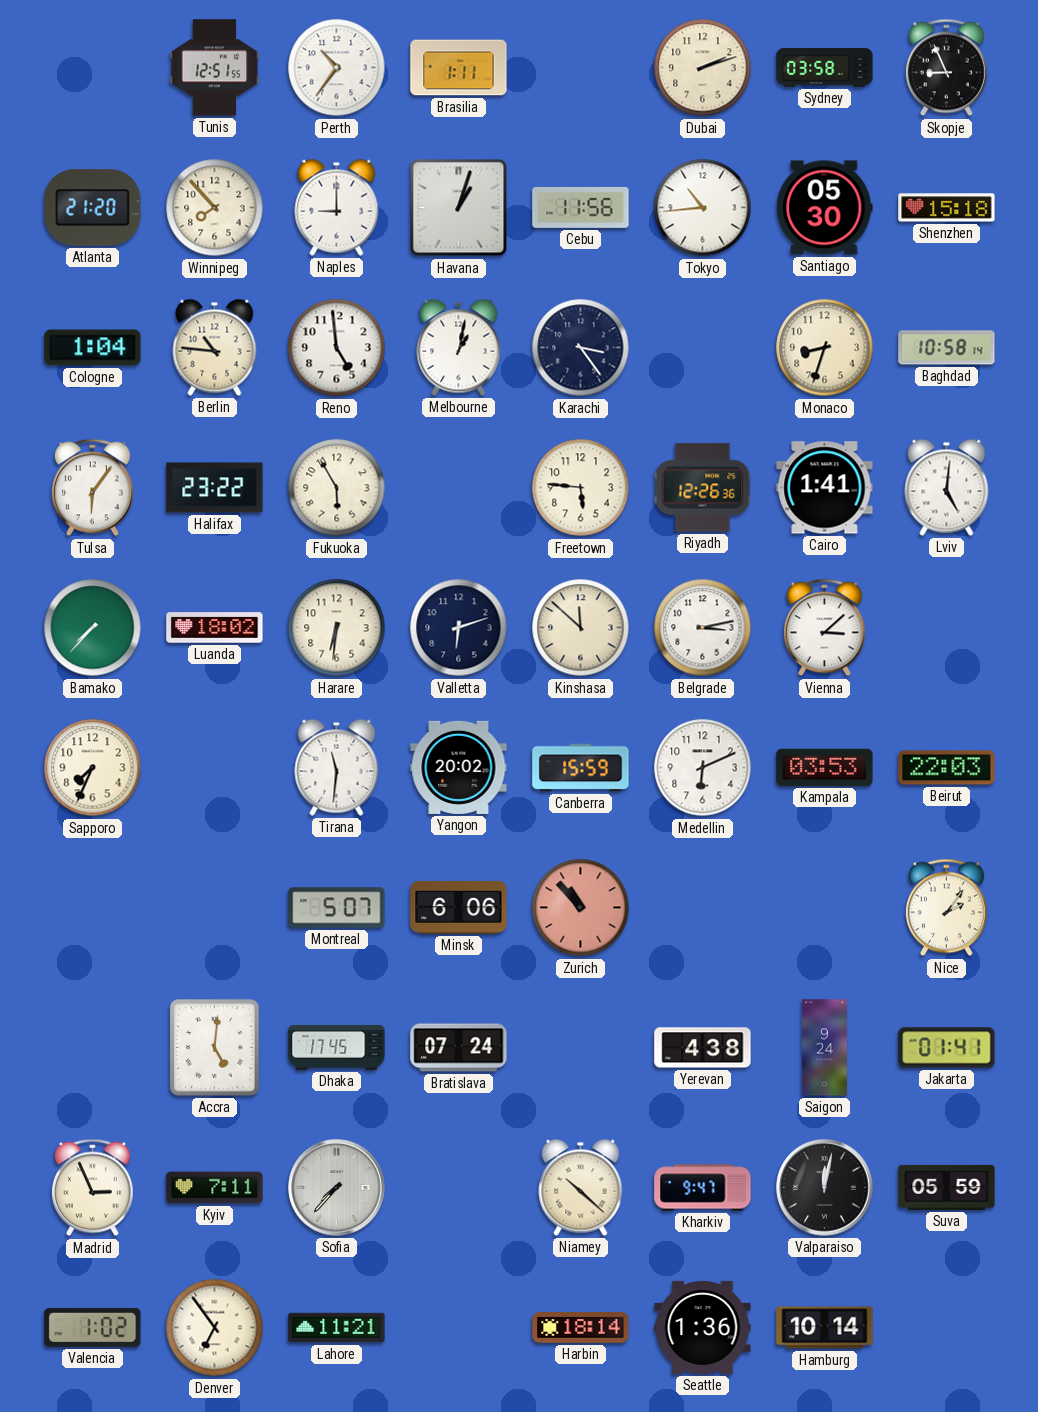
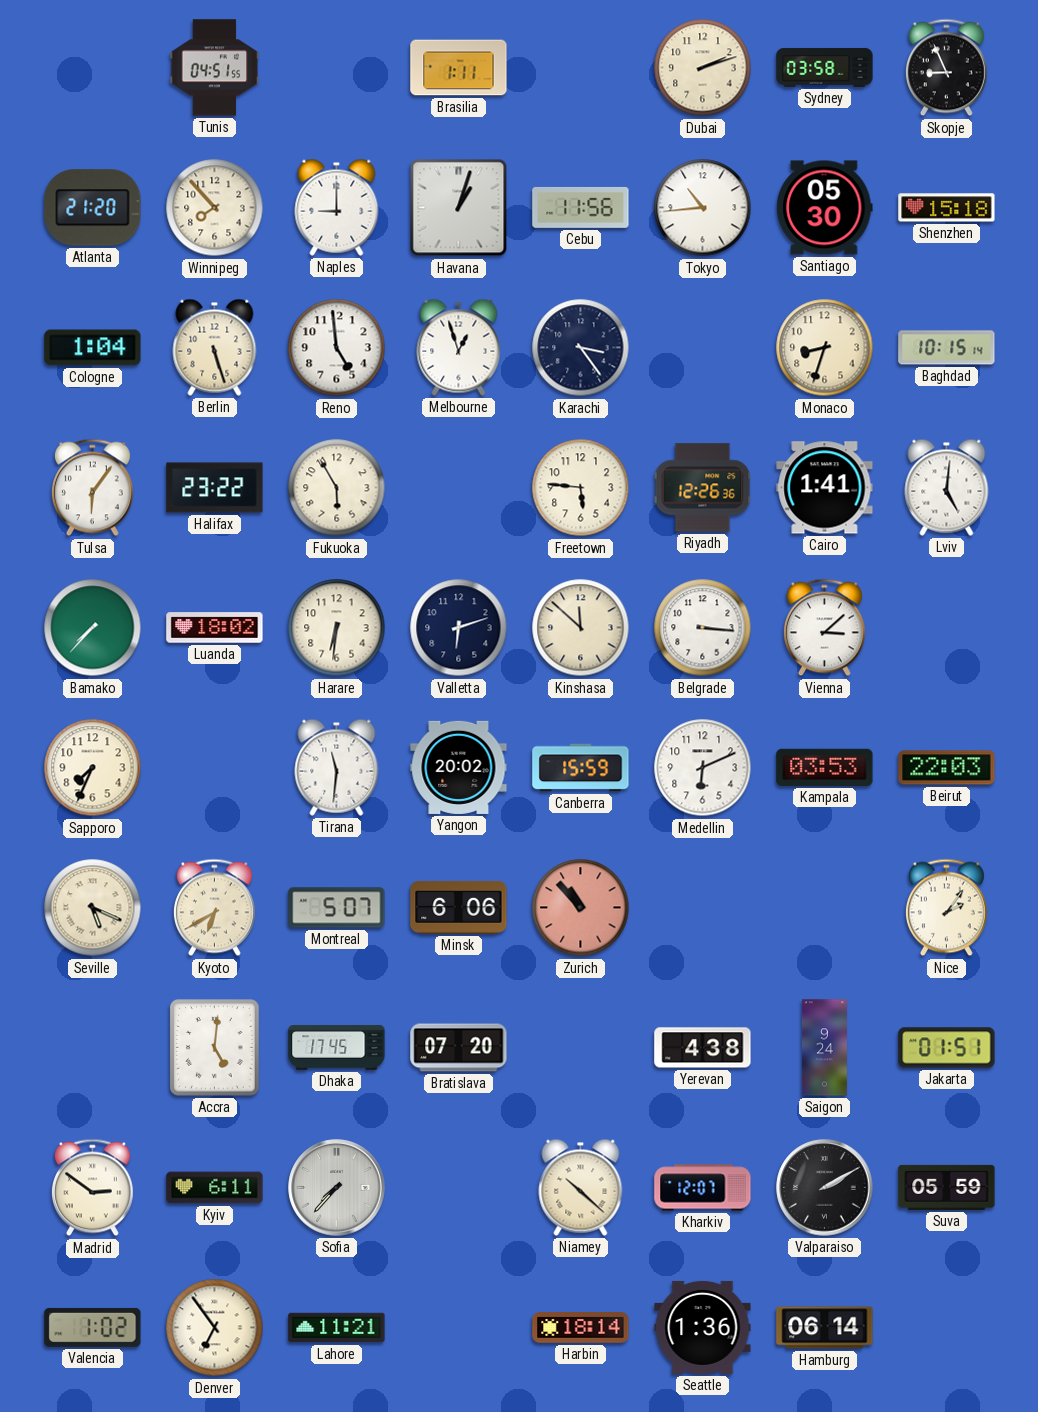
Tunis: 12:51 -> 04:51 (215, 68)
Perth: 10:36 -> none (337, 68)
Berlin: 10:46 -> 5:27 (215, 347)
Melbourne: 1:02 -> 12:57 (459, 347)
Baghdad: 10:58 -> 10:15 (947, 348)
Belgrade: 3:13 -> 3:16 (703, 628)
Seville: none -> 5:19 (93, 908)
Kyoto: none -> 6:40 (214, 908)
Bratislava: 07:24 -> 07:20 (459, 1048)
Jakarta: 01:41 -> 01:51 (947, 1048)
Madrid: 2:56 -> 2:51 (92, 1188)
Kyiv: 7:11 -> 6:11 (215, 1188)
Kharkiv: 9:47 -> 12:07 (703, 1188)
Valparaiso: 12:02 -> 2:10 (825, 1188)
Hamburg: 10:14 -> 06:14 (825, 1328)
